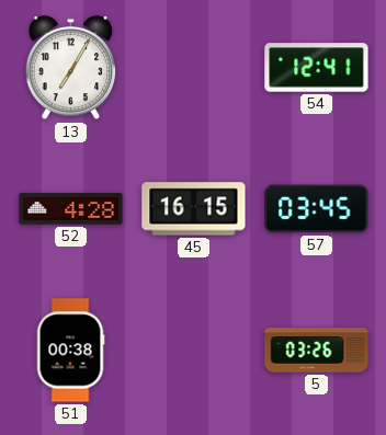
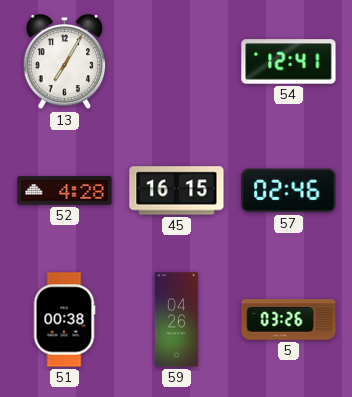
57: 03:45 -> 02:46 (289, 191)
59: none -> 04:26 (177, 320)
